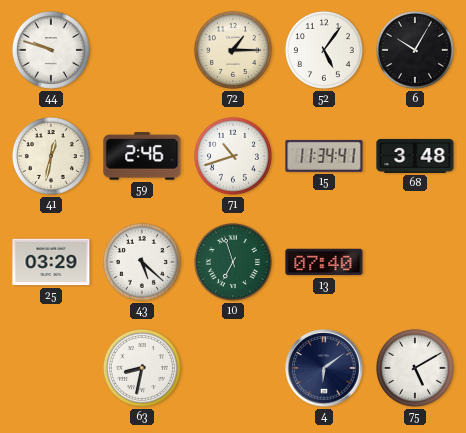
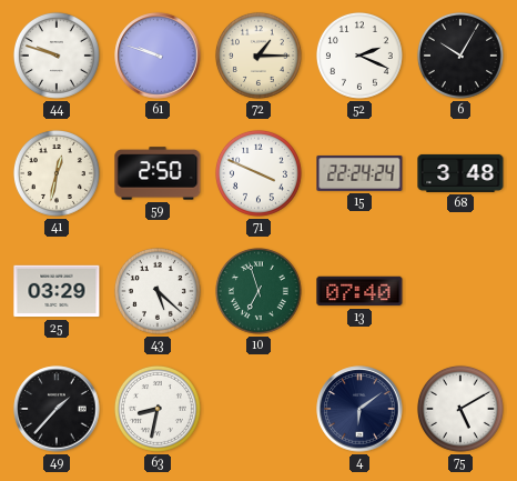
61: none -> 9:48 (158, 56)
52: 5:06 -> 2:19 (359, 56)
59: 2:46 -> 2:50 (158, 173)
71: 10:42 -> 3:49 (258, 173)
15: 11:34 -> 22:24 (359, 173)
49: none -> 1:37 (57, 409)
